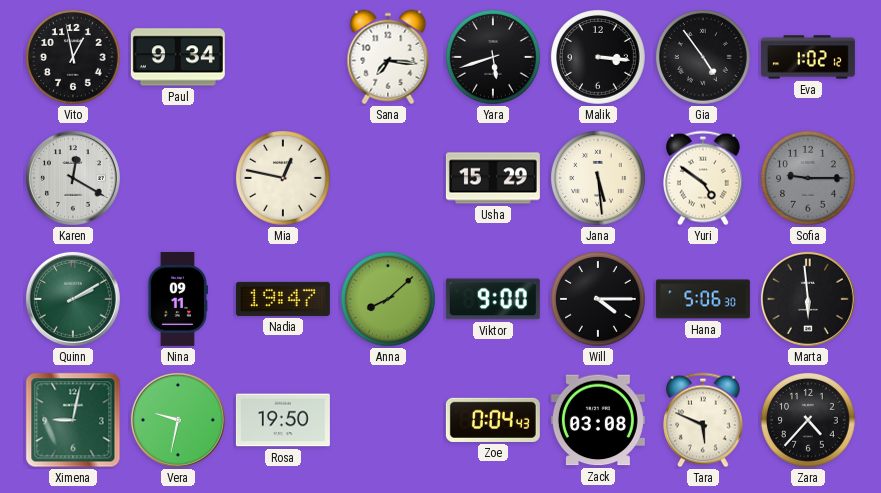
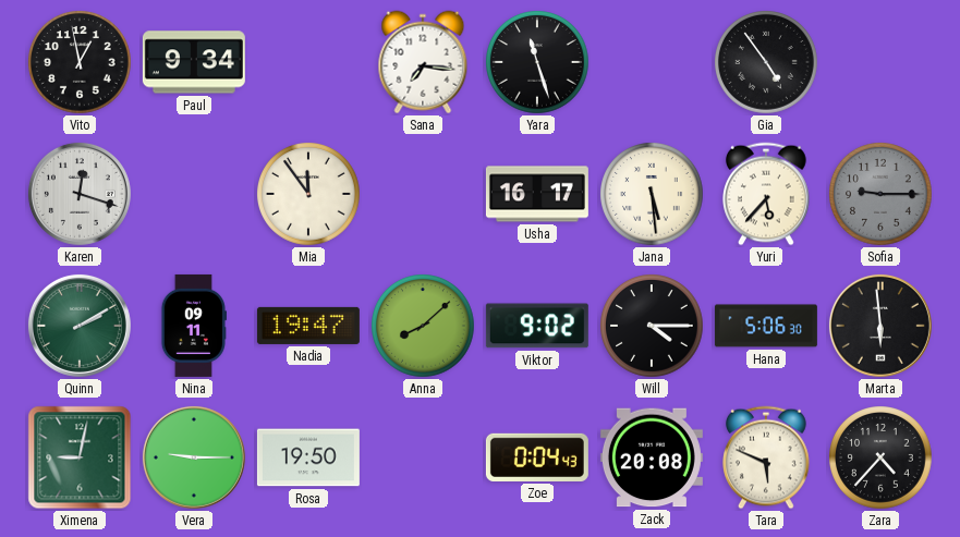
Yara: 5:42 -> 11:27 (538, 63)
Malik: 3:16 -> none (599, 58)
Eva: 1:02 -> none (808, 57)
Karen: 12:20 -> 12:18 (80, 194)
Mia: 12:47 -> 11:54 (309, 195)
Usha: 15:29 -> 16:17 (537, 194)
Yuri: 4:51 -> 5:37 (767, 194)
Viktor: 9:00 -> 9:02 (537, 326)
Vera: 9:32 -> 9:15 (194, 457)
Zack: 03:08 -> 20:08 (652, 457)
